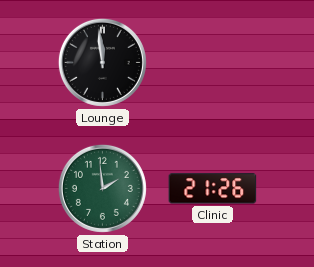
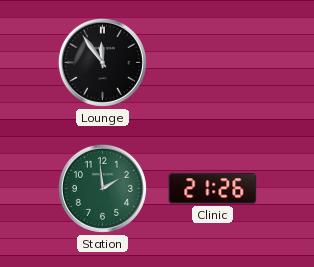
Lounge: 11:59 -> 11:54 (102, 62)
